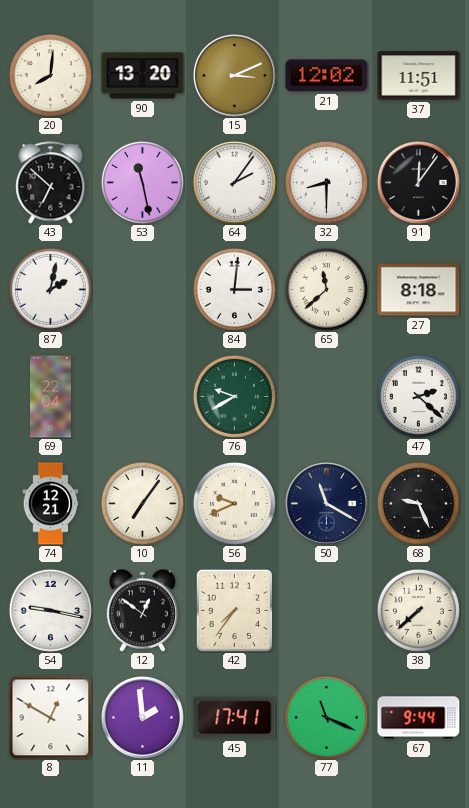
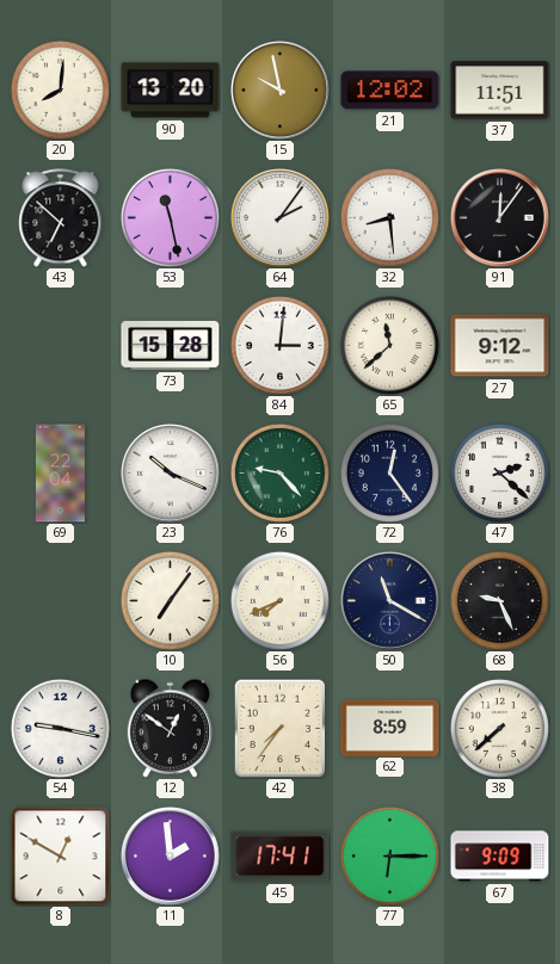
15: 3:11 -> 9:58 (281, 91)
32: 8:30 -> 8:29 (389, 217)
87: 2:02 -> none (50, 289)
73: none -> 15:28 (171, 345)
27: 8:18 -> 9:12 (500, 346)
23: none -> 10:19 (171, 474)
76: 9:40 -> 9:23 (279, 472)
72: none -> 12:24 (389, 472)
74: 12:21 -> none (51, 504)
56: 9:41 -> 7:41 (279, 600)
62: none -> 8:59 (390, 728)
77: 11:19 -> 6:15 (389, 855)
67: 9:44 -> 9:09 (500, 857)
